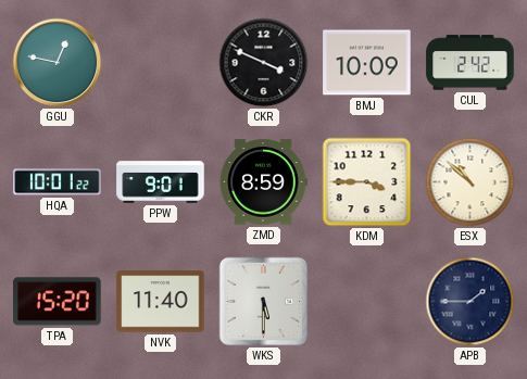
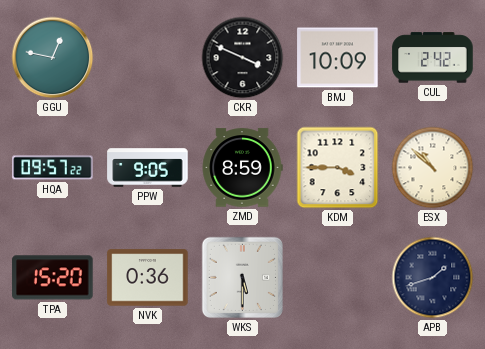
HQA: 10:01 -> 09:57 (53, 168)
PPW: 9:01 -> 9:05 (148, 168)
NVK: 11:40 -> 0:36 (148, 278)
APB: 1:45 -> 1:42 (433, 278)
